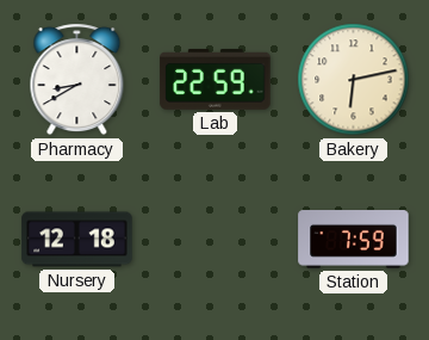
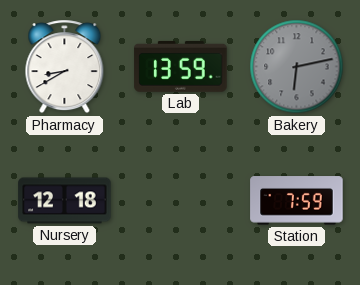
Lab: 22:59 -> 13:59 (181, 66)
Bakery dial: cream -> grey (297, 67)
